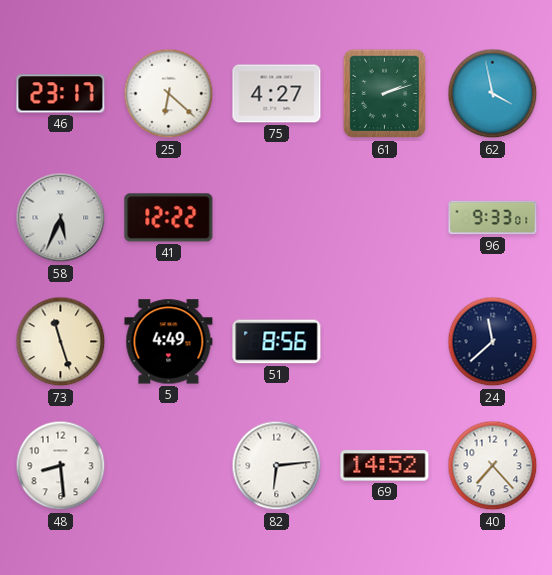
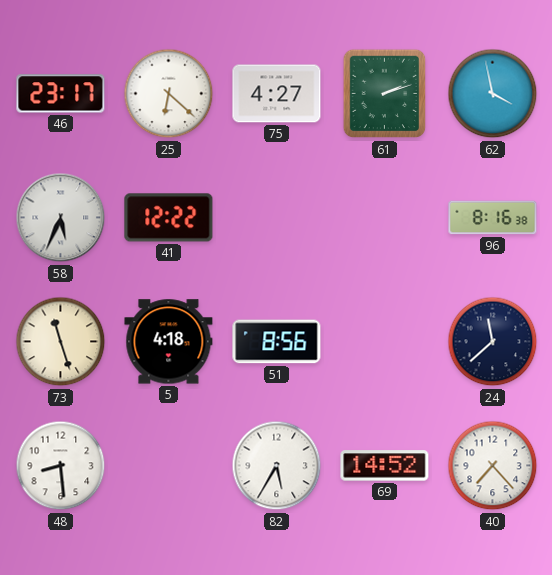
96: 9:33 -> 8:16 (493, 218)
5: 4:49 -> 4:18 (169, 342)
82: 6:14 -> 5:35 (277, 466)
